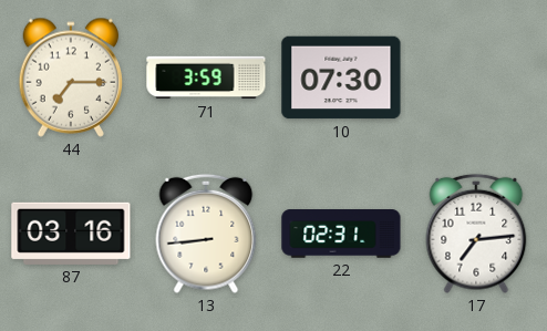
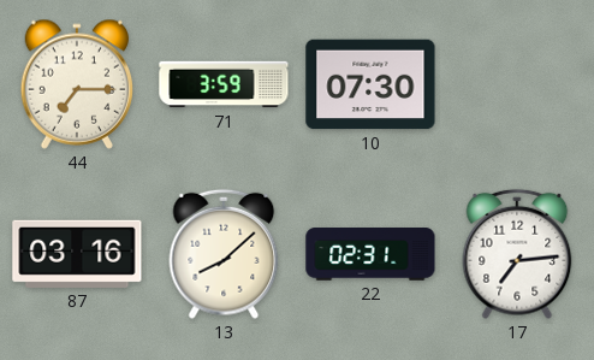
13: 8:44 -> 8:08 (224, 254)
